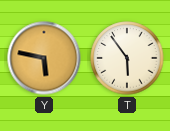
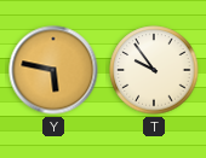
T: 5:54 -> 9:54 (154, 70)
